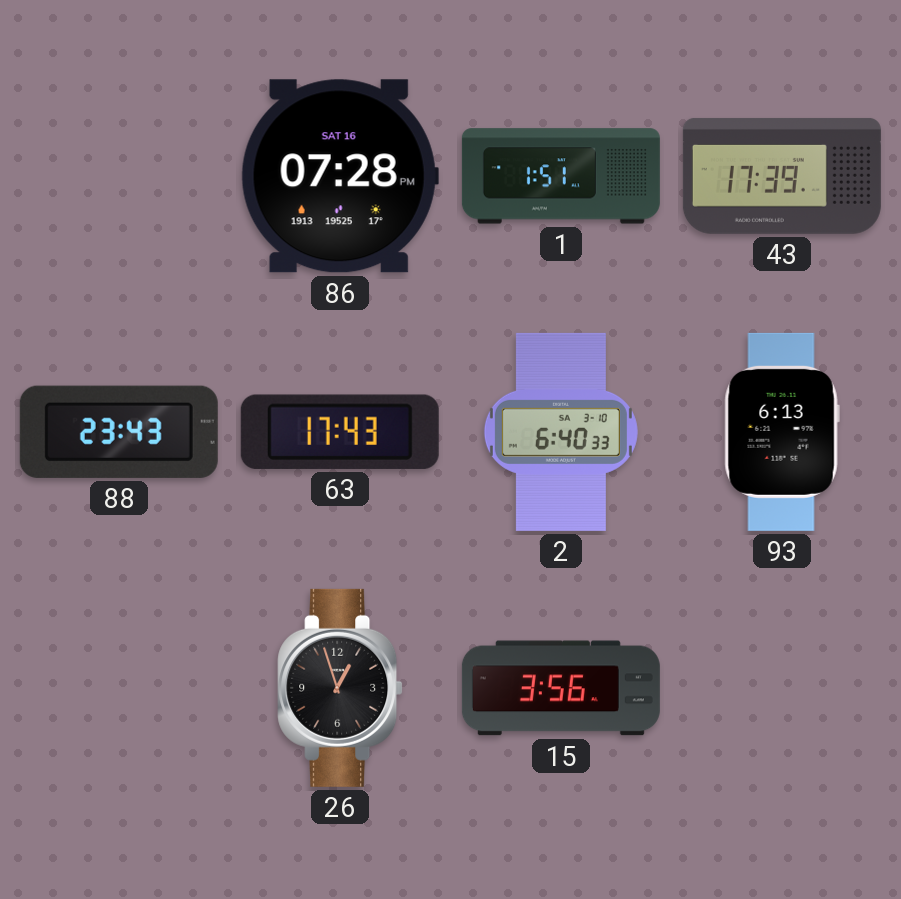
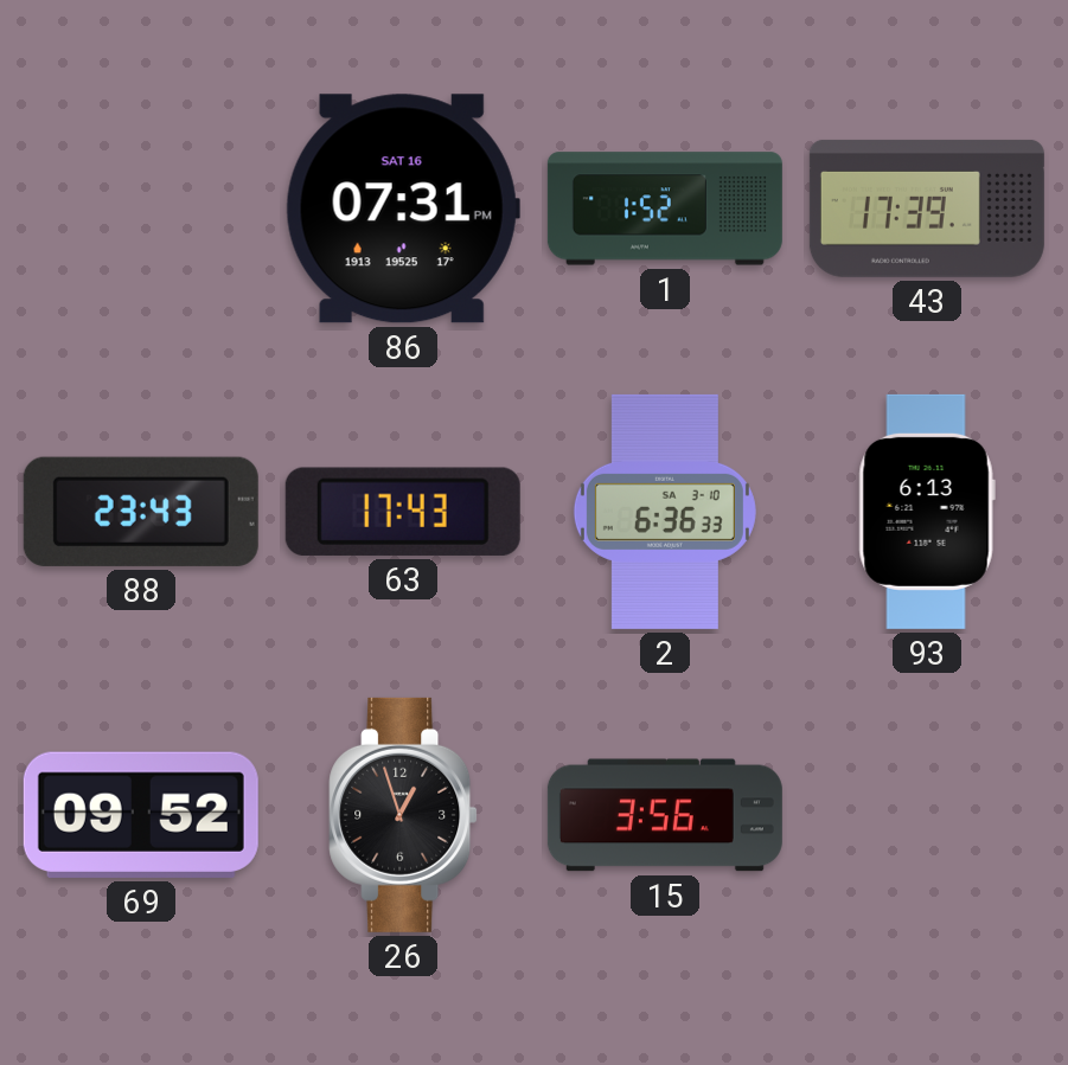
86: 07:28 -> 07:31 (403, 208)
1: 1:51 -> 1:52 (665, 208)
2: 6:40 -> 6:36 (665, 512)
69: none -> 09:52 (141, 815)
